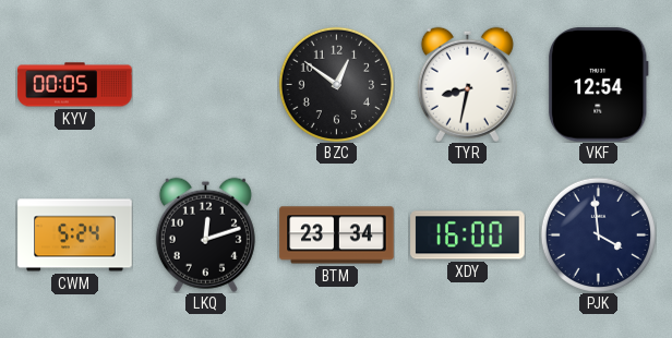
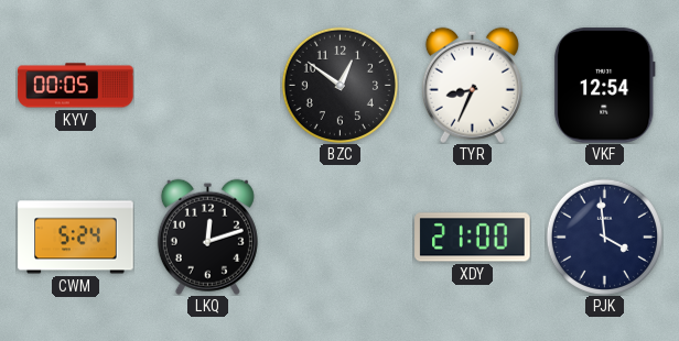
TYR: 8:32 -> 8:34 (472, 85)
BTM: 23:34 -> none (337, 236)
XDY: 16:00 -> 21:00 (473, 238)
